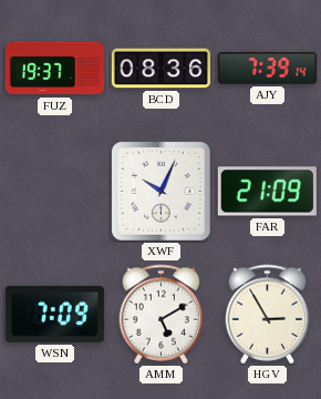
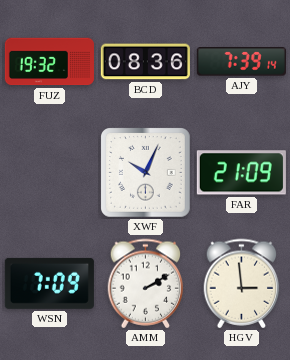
FUZ: 19:37 -> 19:32 (49, 62)
AMM: 5:10 -> 2:10 (146, 284)
HGV: 2:55 -> 2:59 (242, 284)
